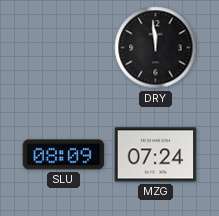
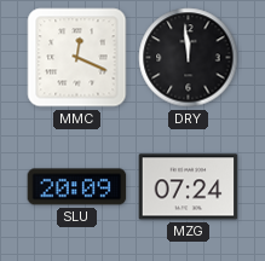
MMC: none -> 12:19 (77, 58)
SLU: 08:09 -> 20:09 (77, 187)
